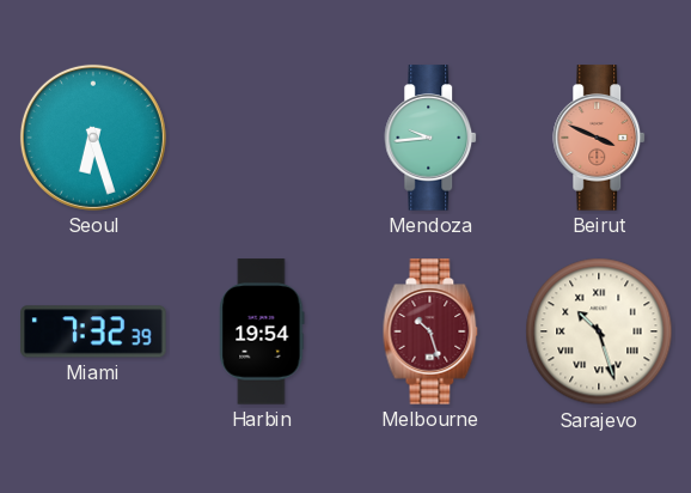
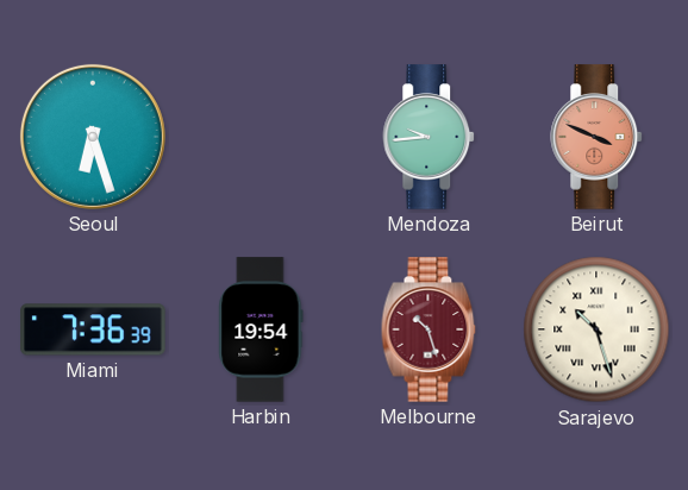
Miami: 7:32 -> 7:36 (93, 329)
